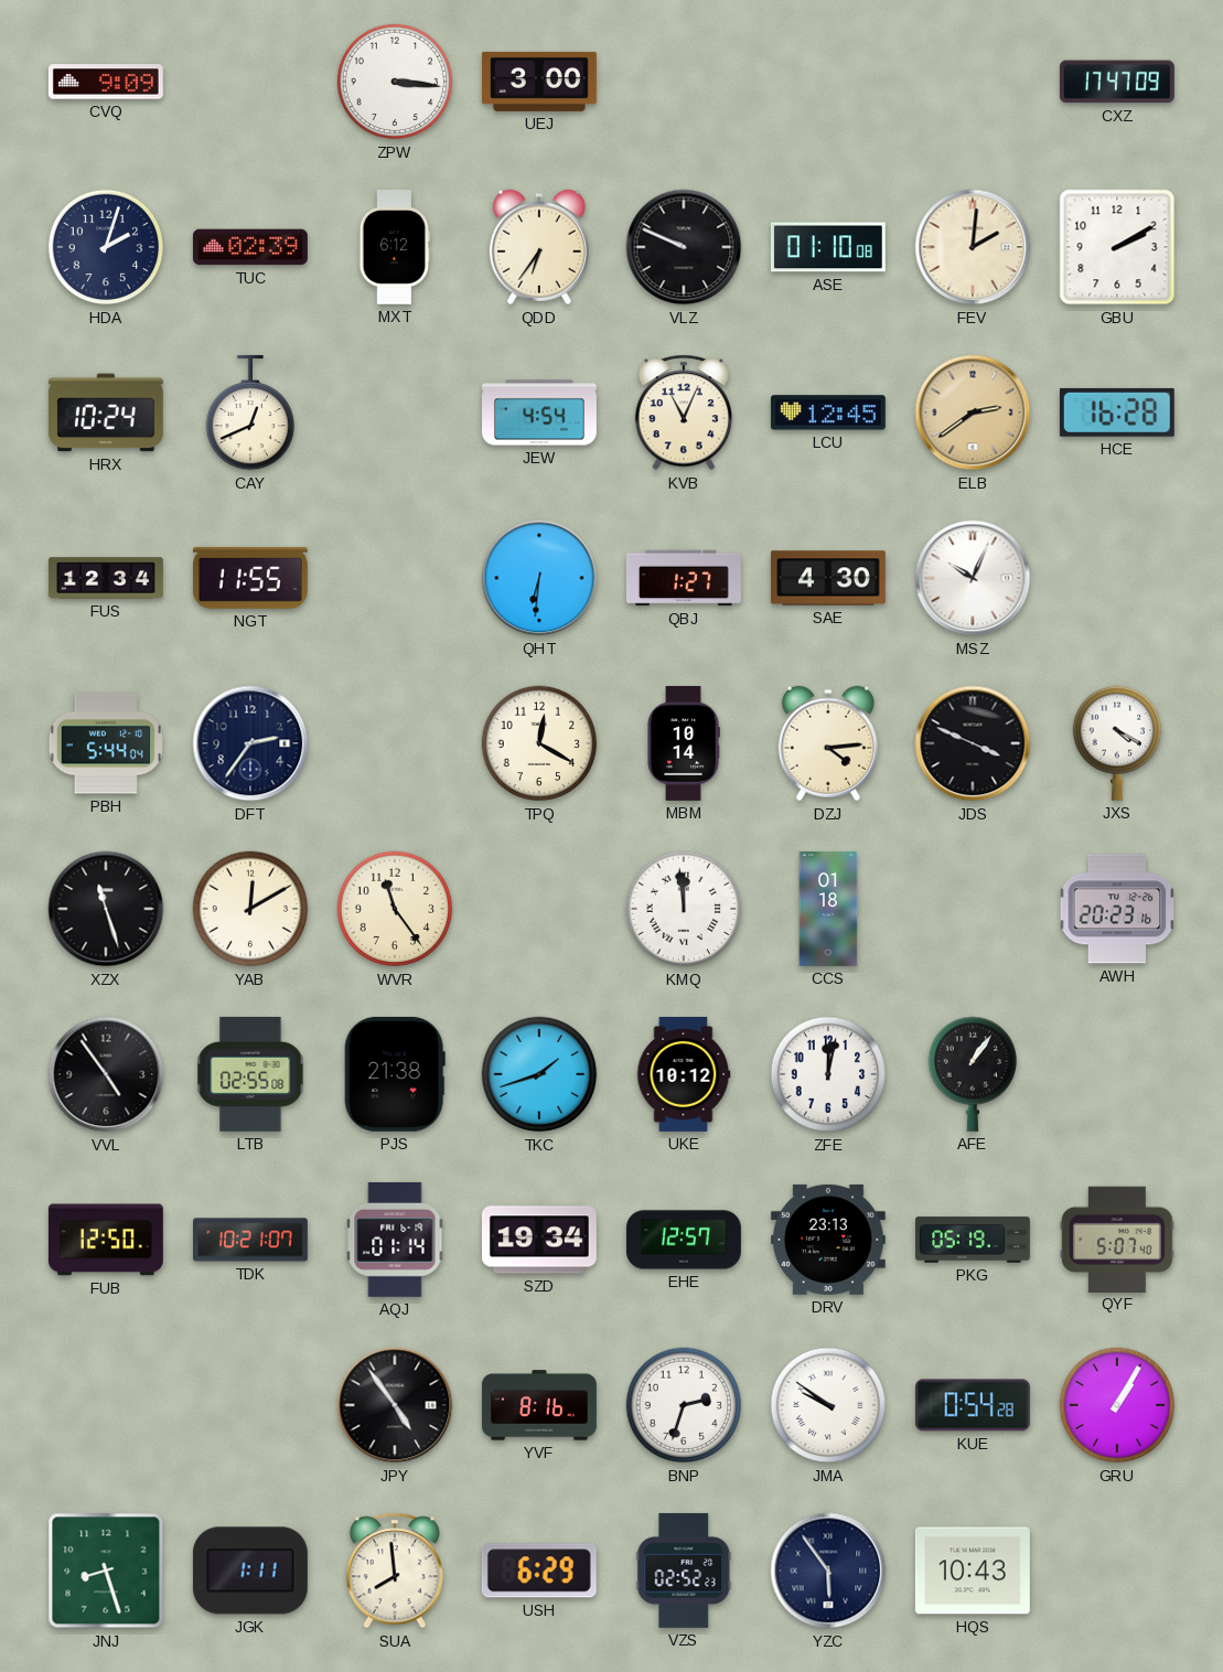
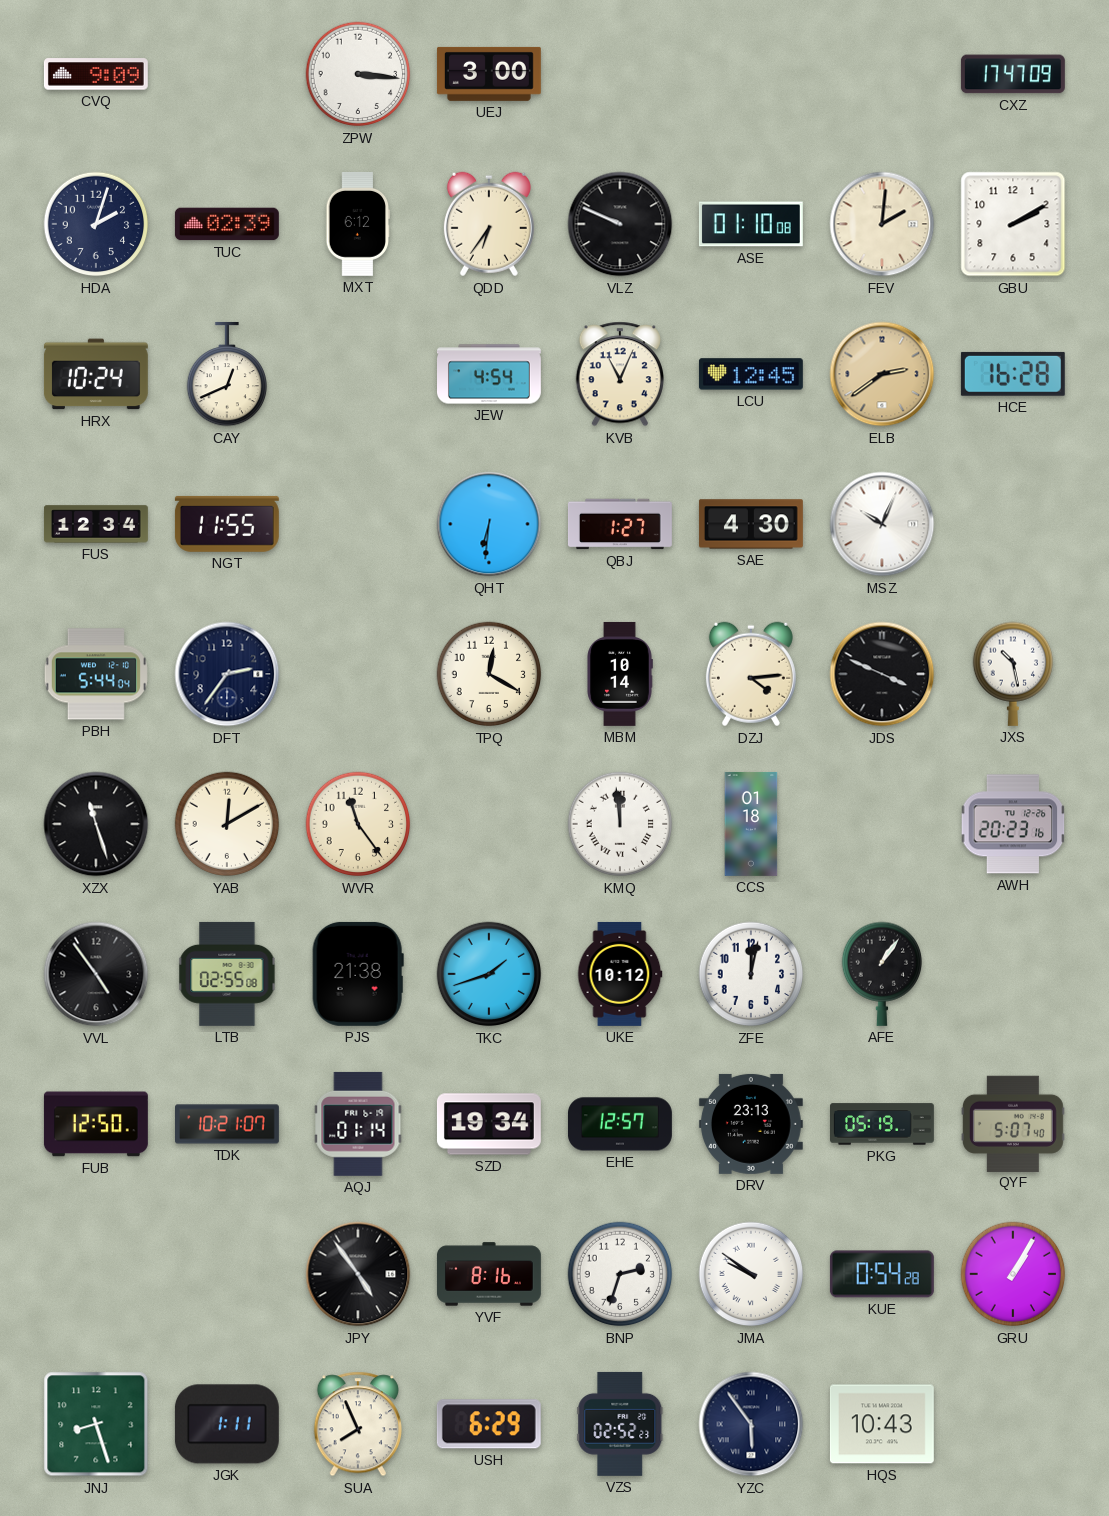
JXS: 4:20 -> 10:28 (1012, 674)
SUA: 7:59 -> 7:56 (358, 1424)
